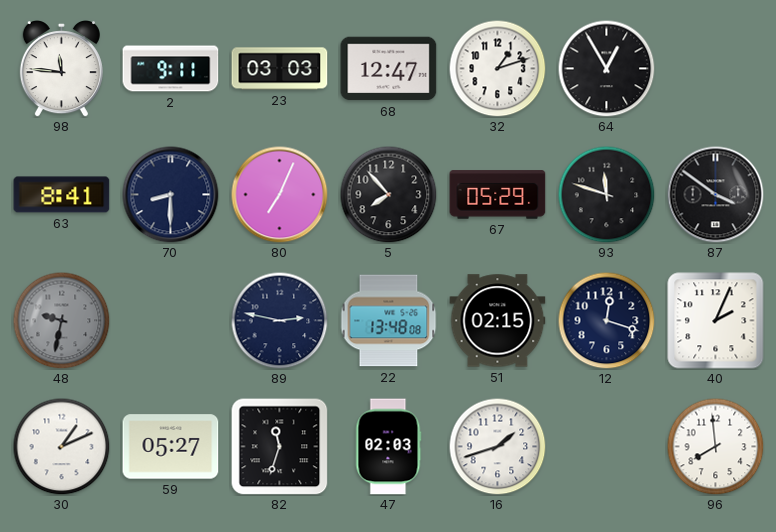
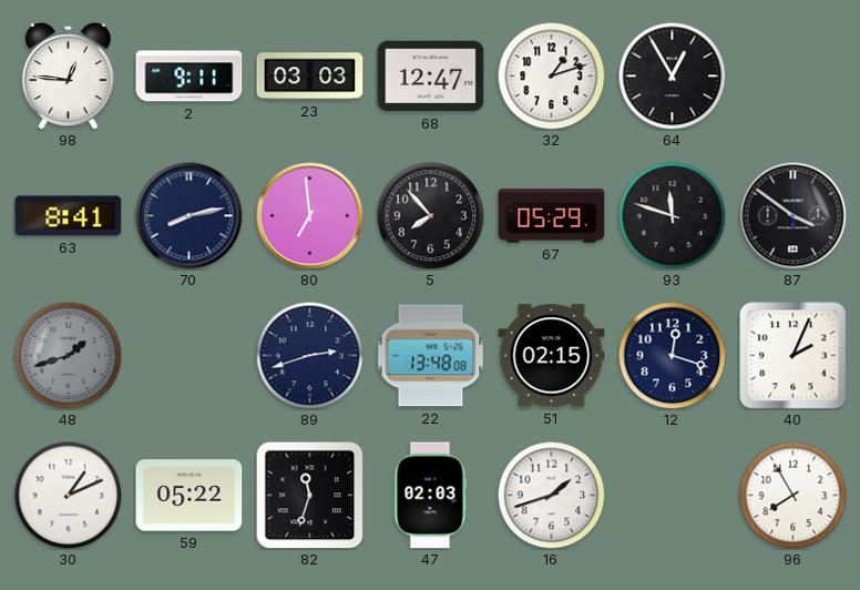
98: 11:46 -> 12:46 (68, 77)
70: 8:30 -> 8:13 (190, 216)
80: 7:04 -> 6:59 (310, 216)
48: 9:32 -> 1:42 (68, 355)
89: 2:47 -> 2:42 (309, 355)
59: 05:27 -> 05:22 (190, 496)
96: 7:59 -> 7:55 (792, 495)
